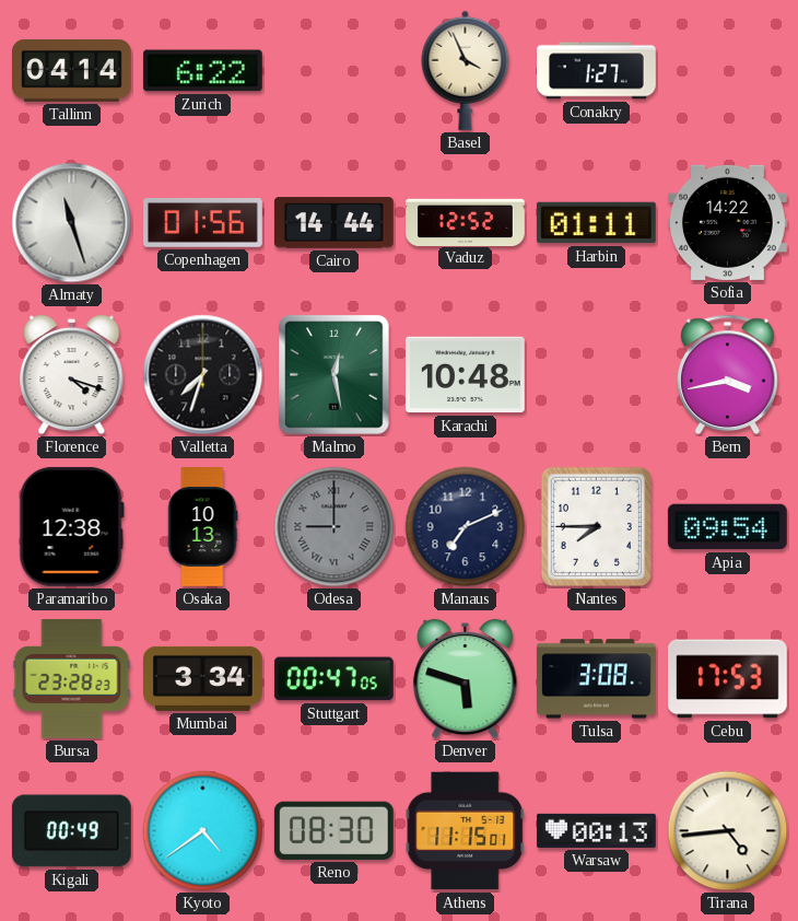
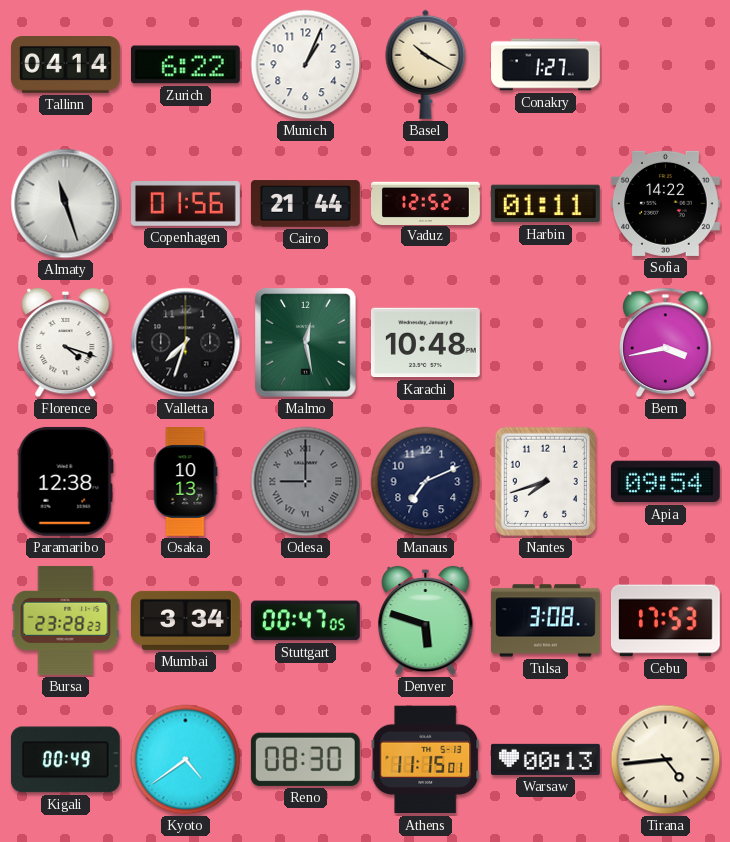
Munich: none -> 1:04 (306, 65)
Basel: 3:56 -> 10:20 (426, 64)
Cairo: 14:44 -> 21:44 (305, 204)
Nantes: 7:45 -> 7:42 (545, 481)
